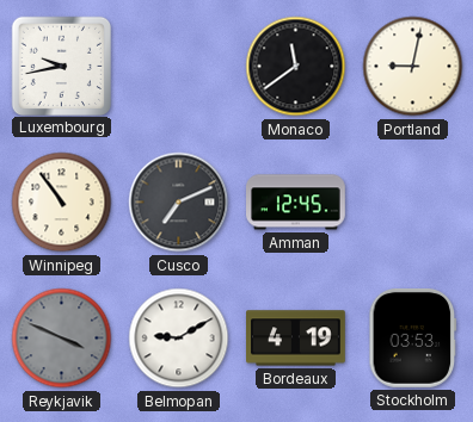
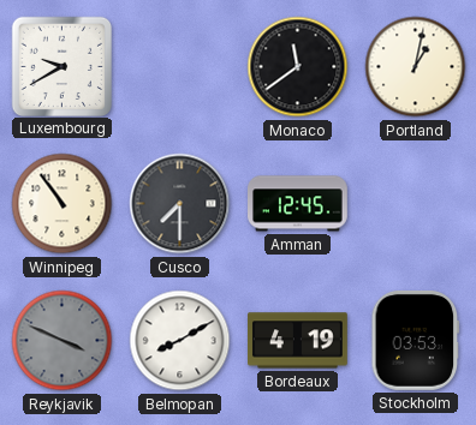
Luxembourg: 9:43 -> 9:40 (61, 66)
Portland: 9:02 -> 1:02 (416, 67)
Cusco: 7:11 -> 7:30 (180, 204)
Belmopan: 9:10 -> 8:10 (180, 341)
